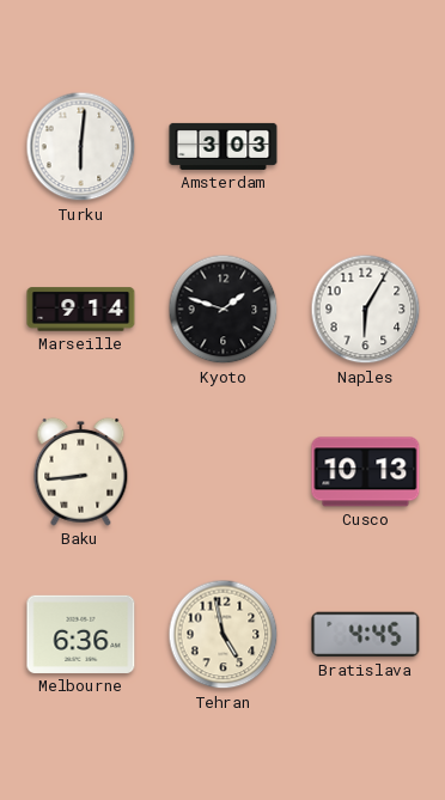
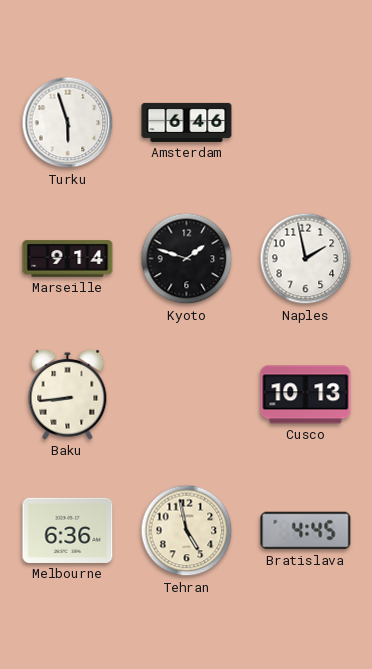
Turku: 6:01 -> 5:57 (68, 123)
Amsterdam: 3:03 -> 6:46 (187, 122)
Naples: 6:05 -> 1:58 (306, 259)
